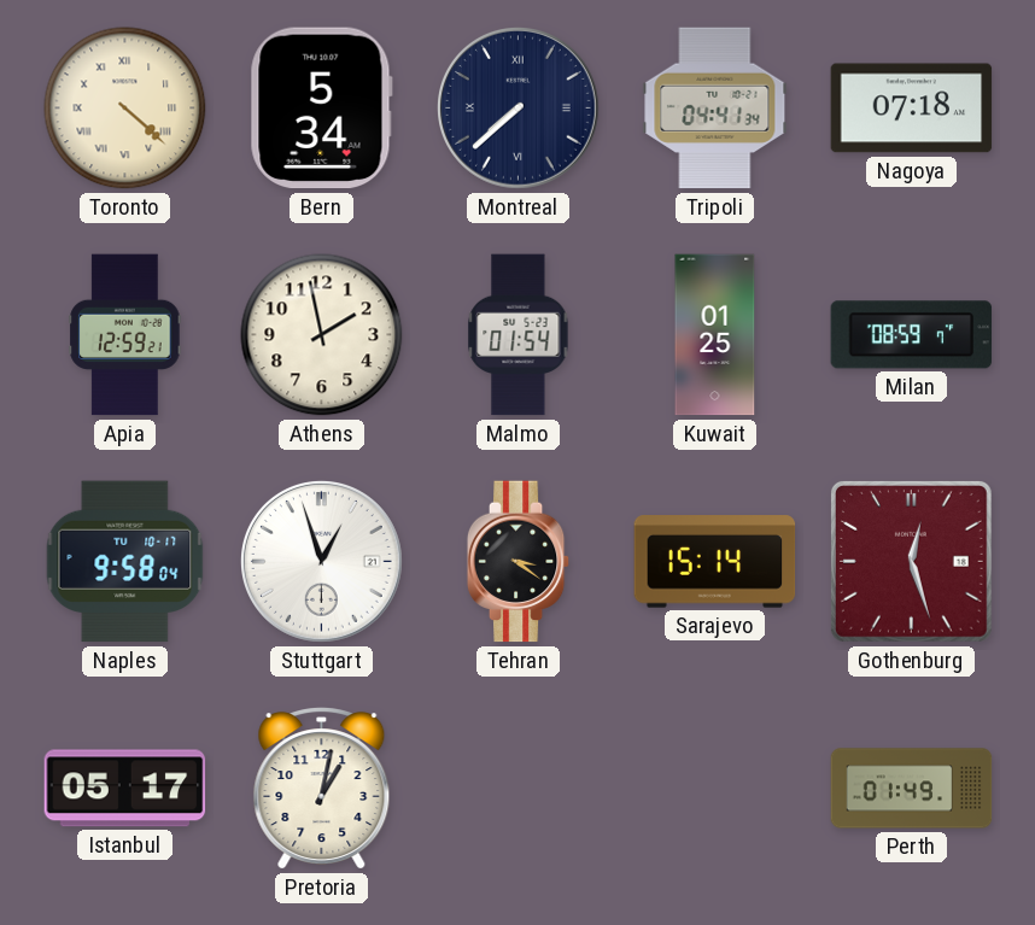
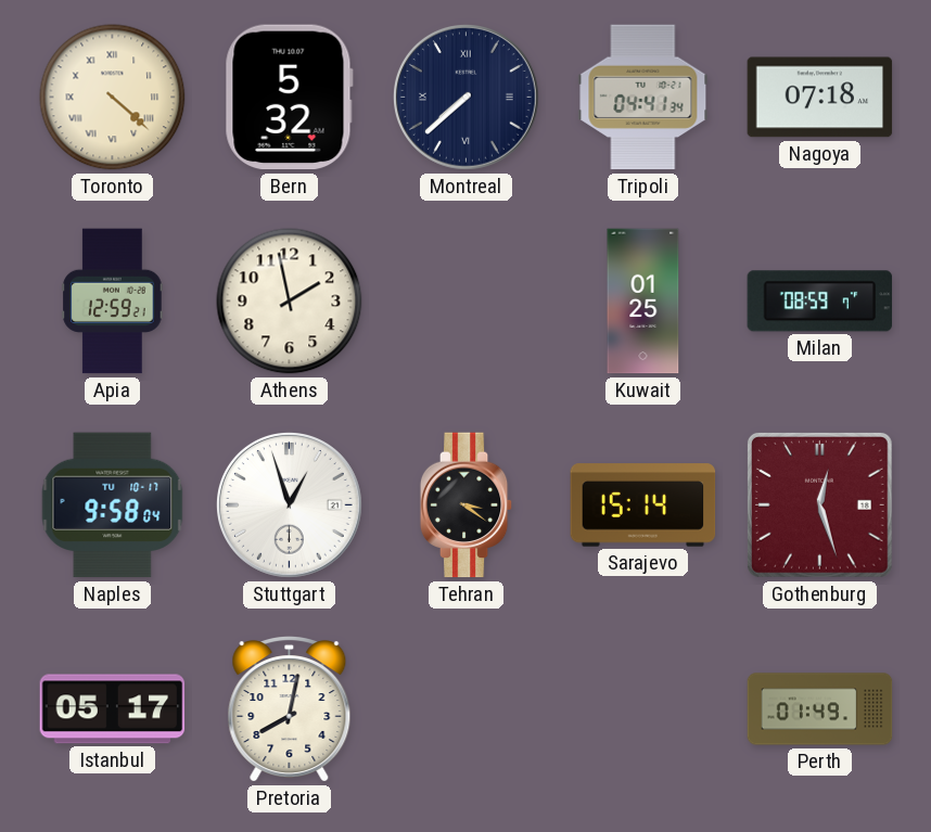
Bern: 5:34 -> 5:32 (289, 98)
Malmo: 01:54 -> none (519, 335)
Pretoria: 1:02 -> 8:02 (290, 709)
